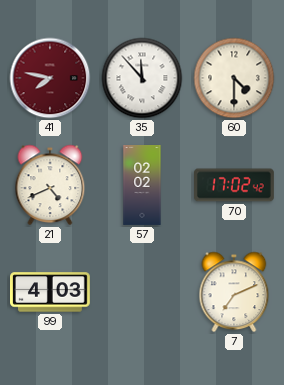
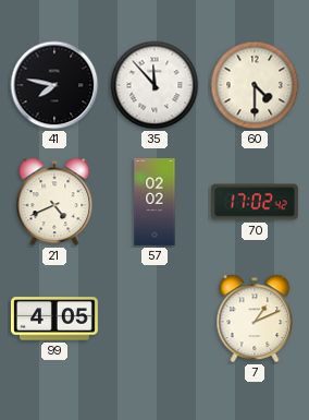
41 dial: burgundy -> black (54, 85)
99: 4:03 -> 4:05 (55, 319)
7: 7:11 -> 1:11 (255, 319)
